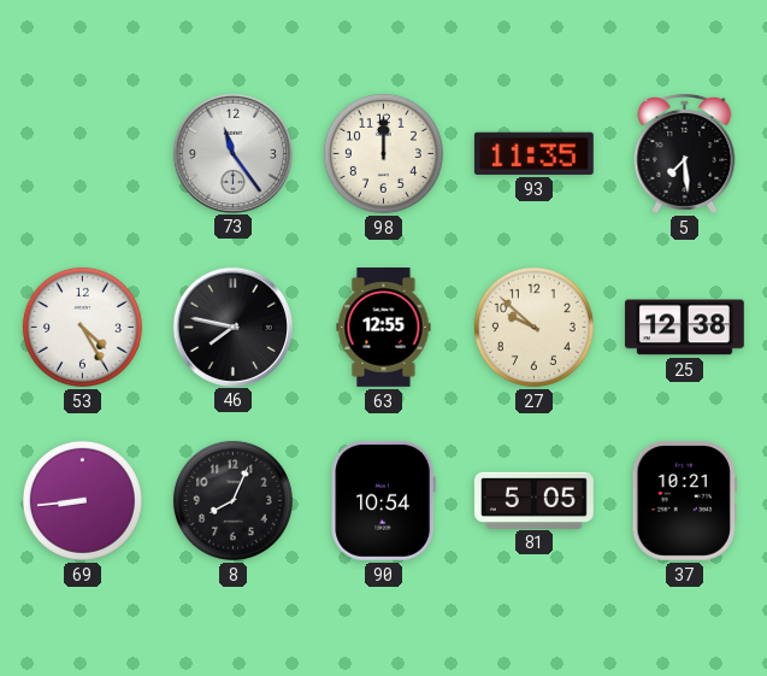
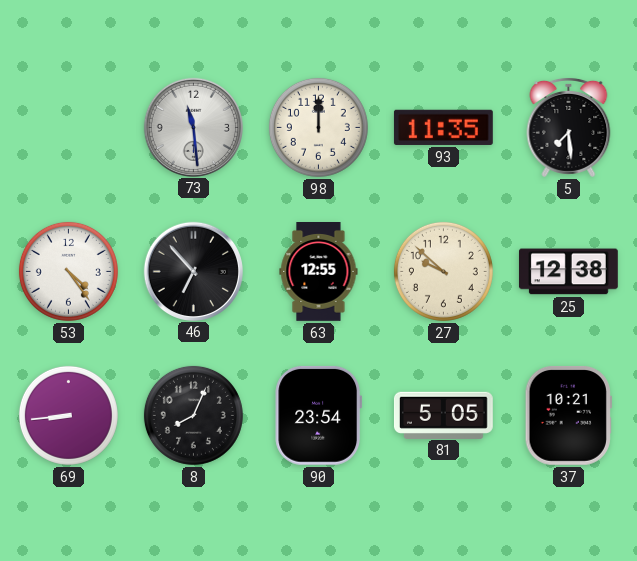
73: 11:24 -> 11:29 (193, 127)
53: 4:25 -> 4:24 (68, 271)
46: 7:47 -> 6:53 (193, 271)
90: 10:54 -> 23:54 (318, 415)
